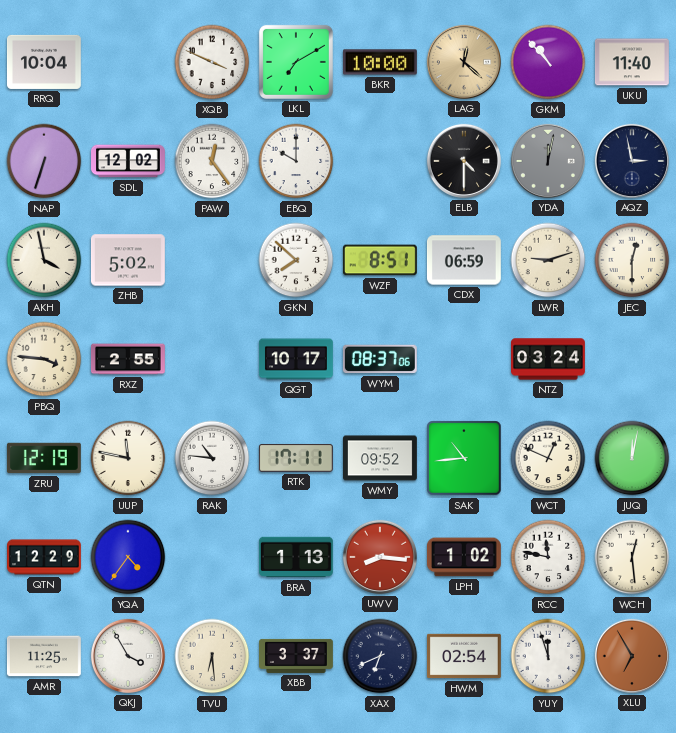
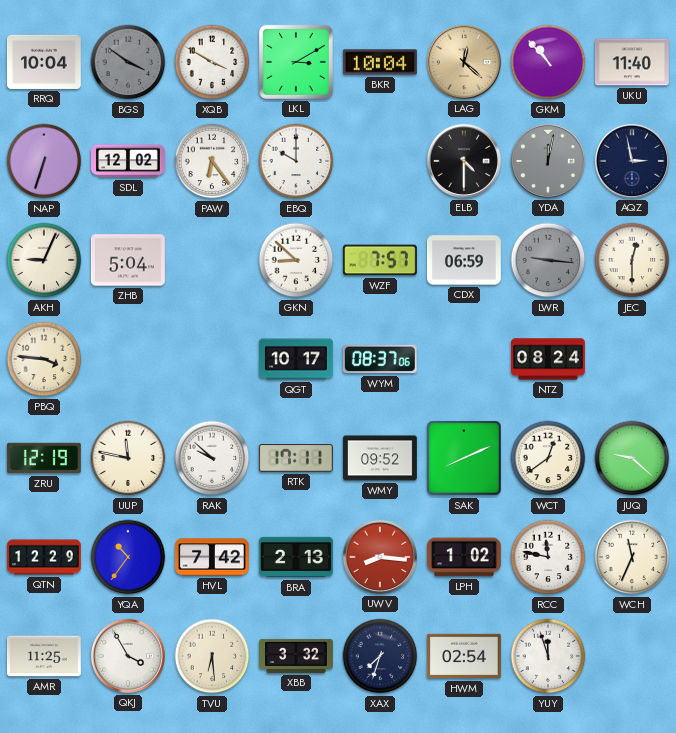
BGS: none -> 3:51 (128, 62)
XQB: 3:49 -> 3:50 (212, 62)
LKL: 7:10 -> 3:10 (296, 62)
BKR: 10:00 -> 10:04 (380, 62)
PAW: 12:24 -> 6:24 (212, 161)
AKH: 3:58 -> 9:04 (44, 260)
ZHB: 5:02 -> 5:04 (128, 260)
GKN: 7:52 -> 8:52 (296, 260)
WZF: 8:51 -> 7:57 (380, 260)
LWR: 9:12 -> 9:16 (548, 260)
LWR dial: cream -> grey (548, 260)
RXZ: 2:55 -> none (129, 359)
NTZ: 03:24 -> 08:24 (549, 359)
RAK: 10:46 -> 9:52 (212, 458)
SAK: 10:44 -> 8:11 (464, 458)
WCT: 12:49 -> 12:39 (548, 458)
JUQ: 12:02 -> 9:22 (632, 458)
YQA: 4:36 -> 10:36 (128, 557)
HVL: none -> 7:42 (213, 557)
BRA: 1:13 -> 2:13 (296, 557)
WCH: 12:29 -> 11:34 (632, 557)
XBB: 3:37 -> 3:32 (297, 656)
XAX: 6:41 -> 7:33 (380, 656)
XLU: 6:55 -> none (632, 656)
